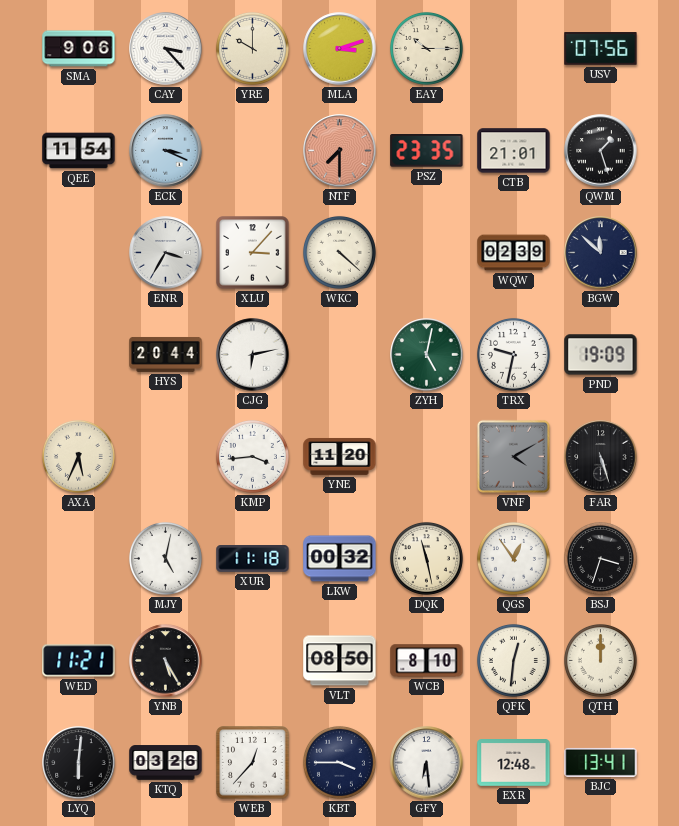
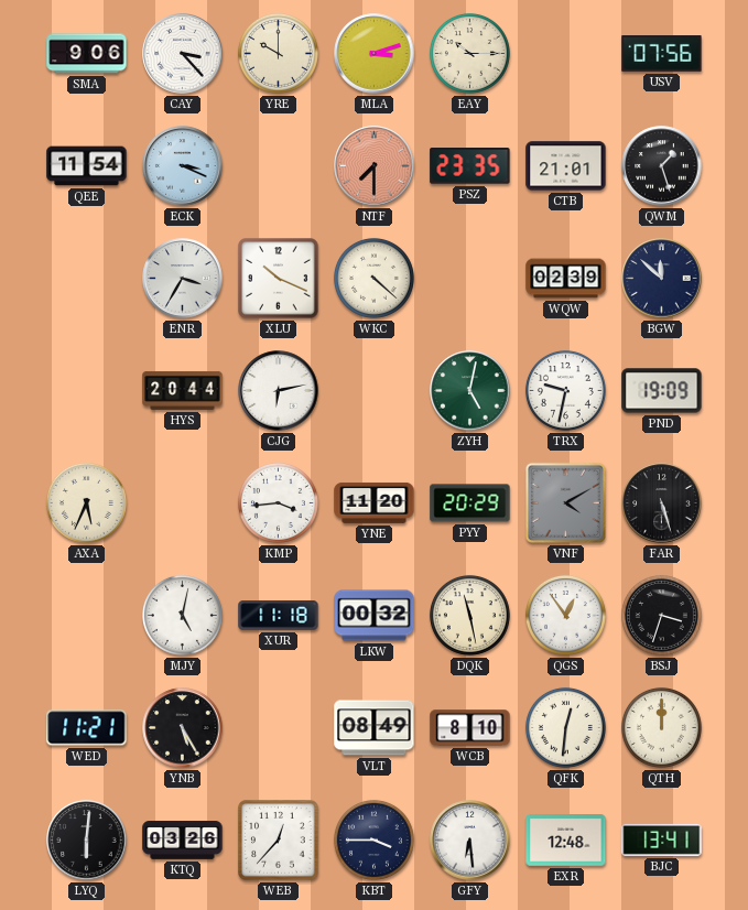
XLU: 3:07 -> 10:19 (279, 279)
PYY: none -> 20:29 (470, 503)
VLT: 08:50 -> 08:49 (375, 728)
